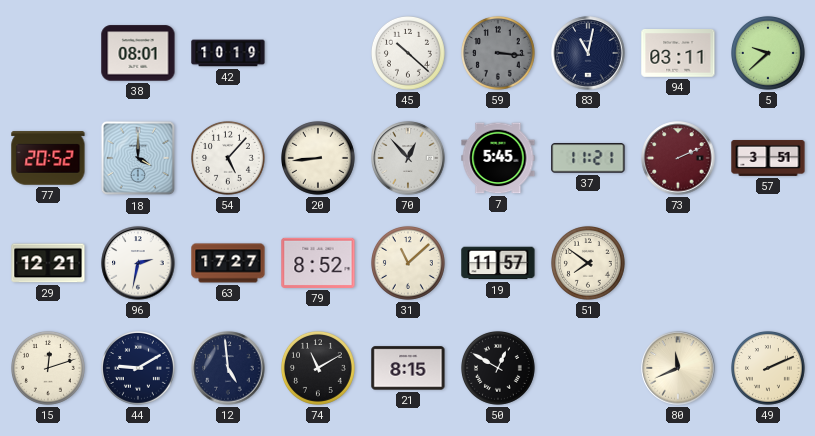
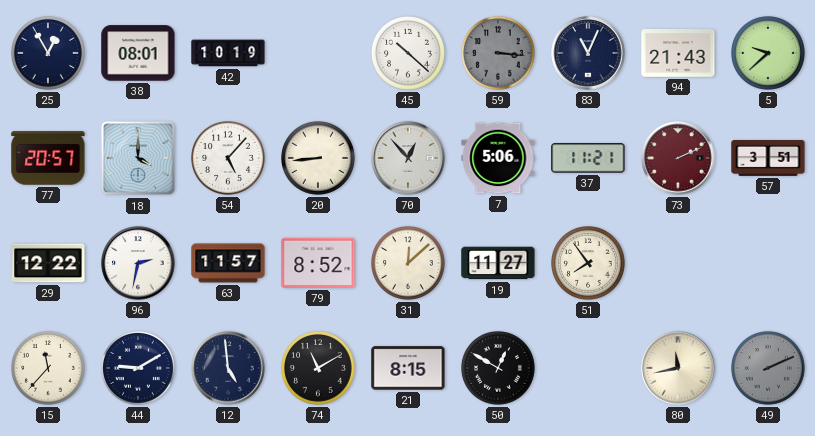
25: none -> 12:55 (49, 54)
83: 11:02 -> 11:04 (588, 53)
94: 03:11 -> 21:43 (678, 54)
77: 20:52 -> 20:57 (48, 158)
7: 5:45 -> 5:06 (498, 158)
29: 12:21 -> 12:22 (48, 263)
63: 17:27 -> 11:57 (228, 263)
31: 11:08 -> 12:08 (409, 264)
19: 11:57 -> 11:27 (498, 263)
51: 7:51 -> 7:54 (589, 264)
15: 12:12 -> 11:37 (49, 369)
80: 11:41 -> 11:43 (678, 368)
49 dial: cream -> grey (769, 369)
